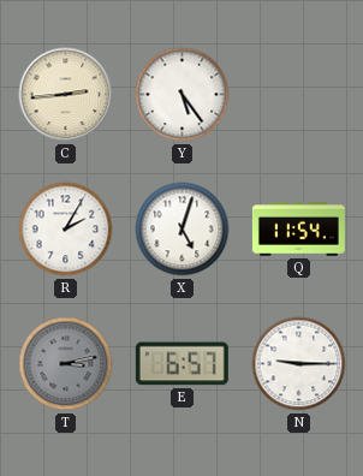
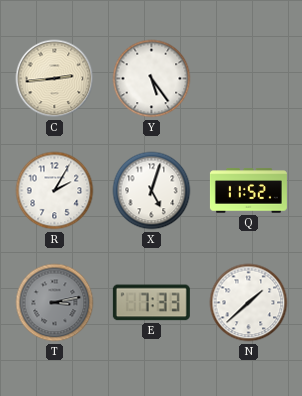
Q: 11:54 -> 11:52 (248, 191)
E: 6:57 -> 7:33 (151, 303)
N: 9:15 -> 1:38 (249, 303)
